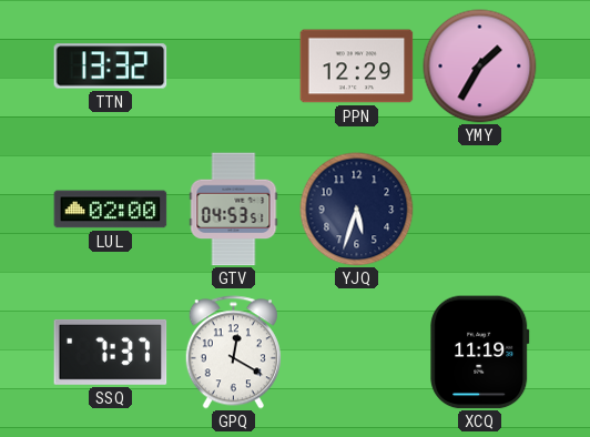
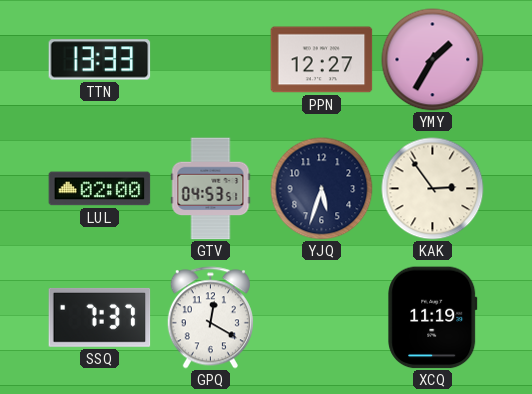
TTN: 13:32 -> 13:33 (100, 60)
PPN: 12:29 -> 12:27 (322, 60)
KAK: none -> 2:54 (433, 189)
